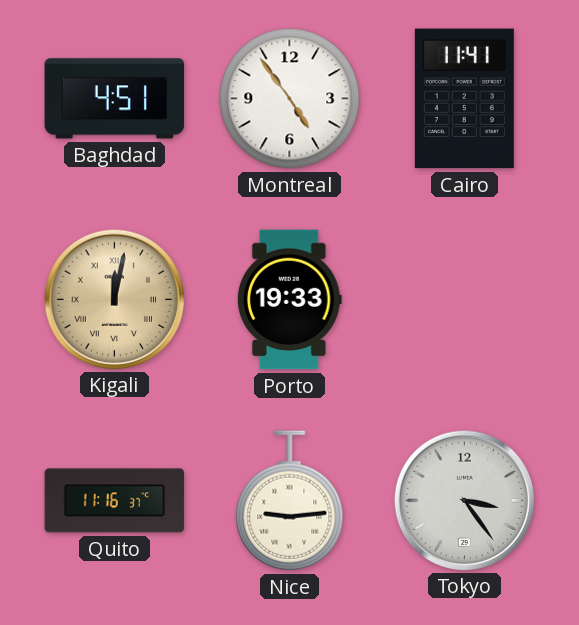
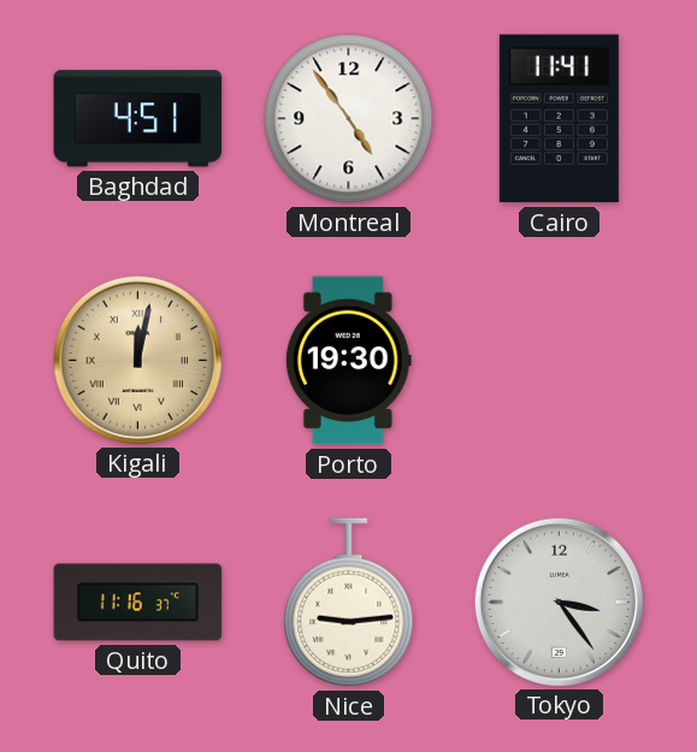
Porto: 19:33 -> 19:30 (348, 361)
